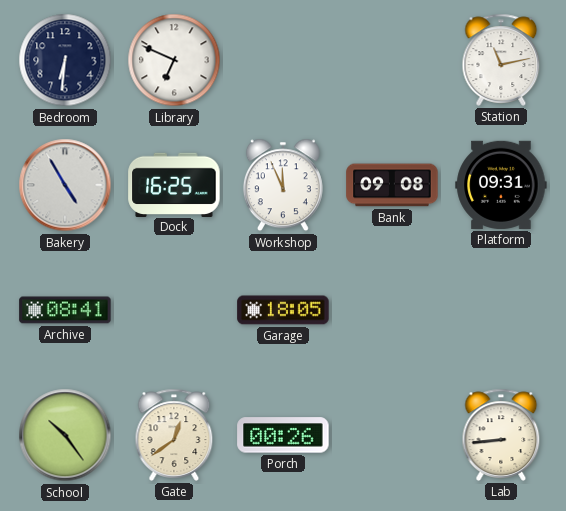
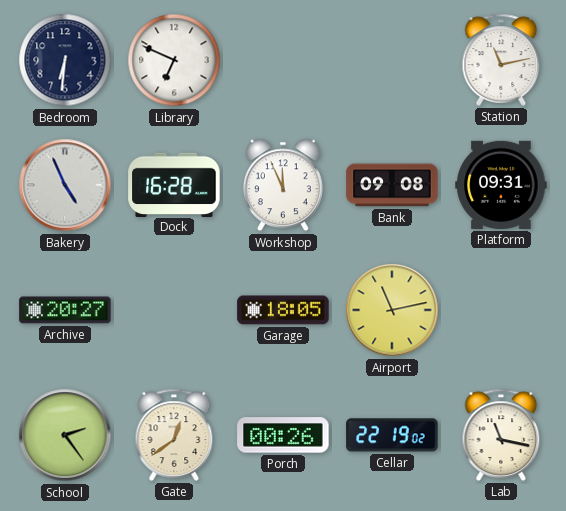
Bakery: 4:55 -> 4:56 (65, 185)
Dock: 16:25 -> 16:28 (174, 184)
Archive: 08:41 -> 20:27 (65, 310)
Airport: none -> 11:13 (392, 310)
School: 10:24 -> 2:24 (65, 435)
Cellar: none -> 22:19 (392, 435)
Lab: 8:44 -> 11:17 (501, 435)
